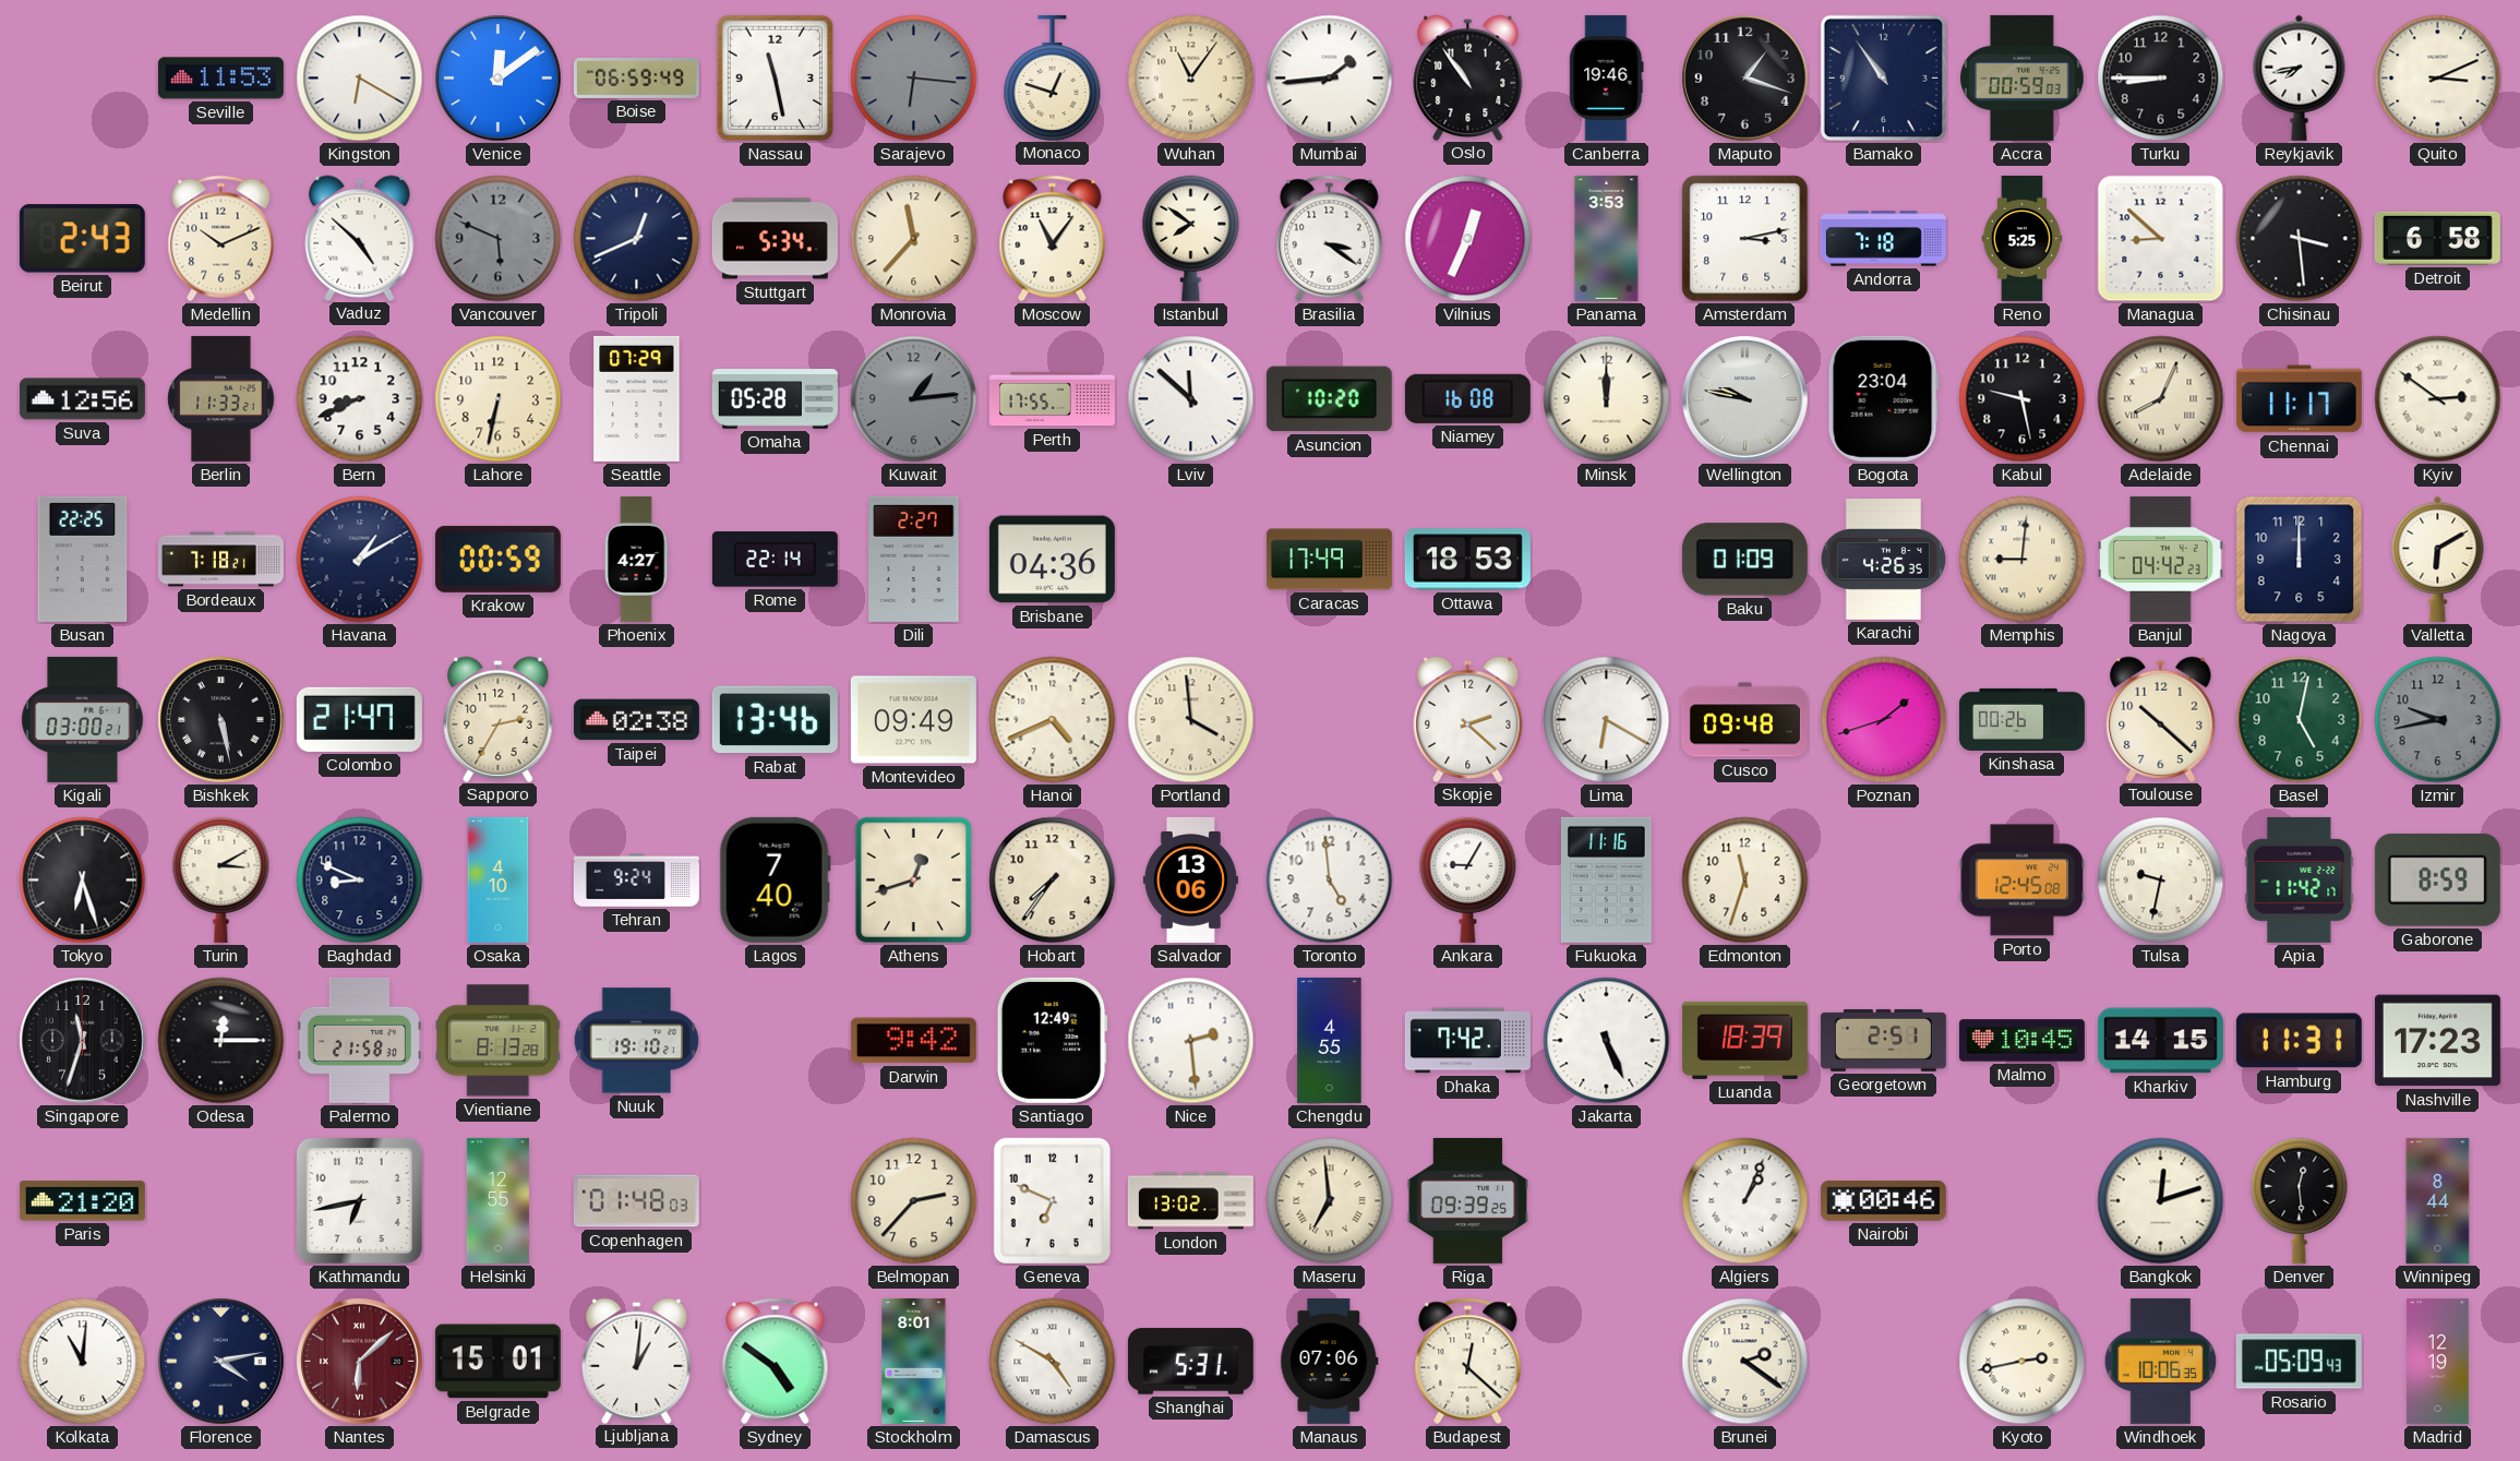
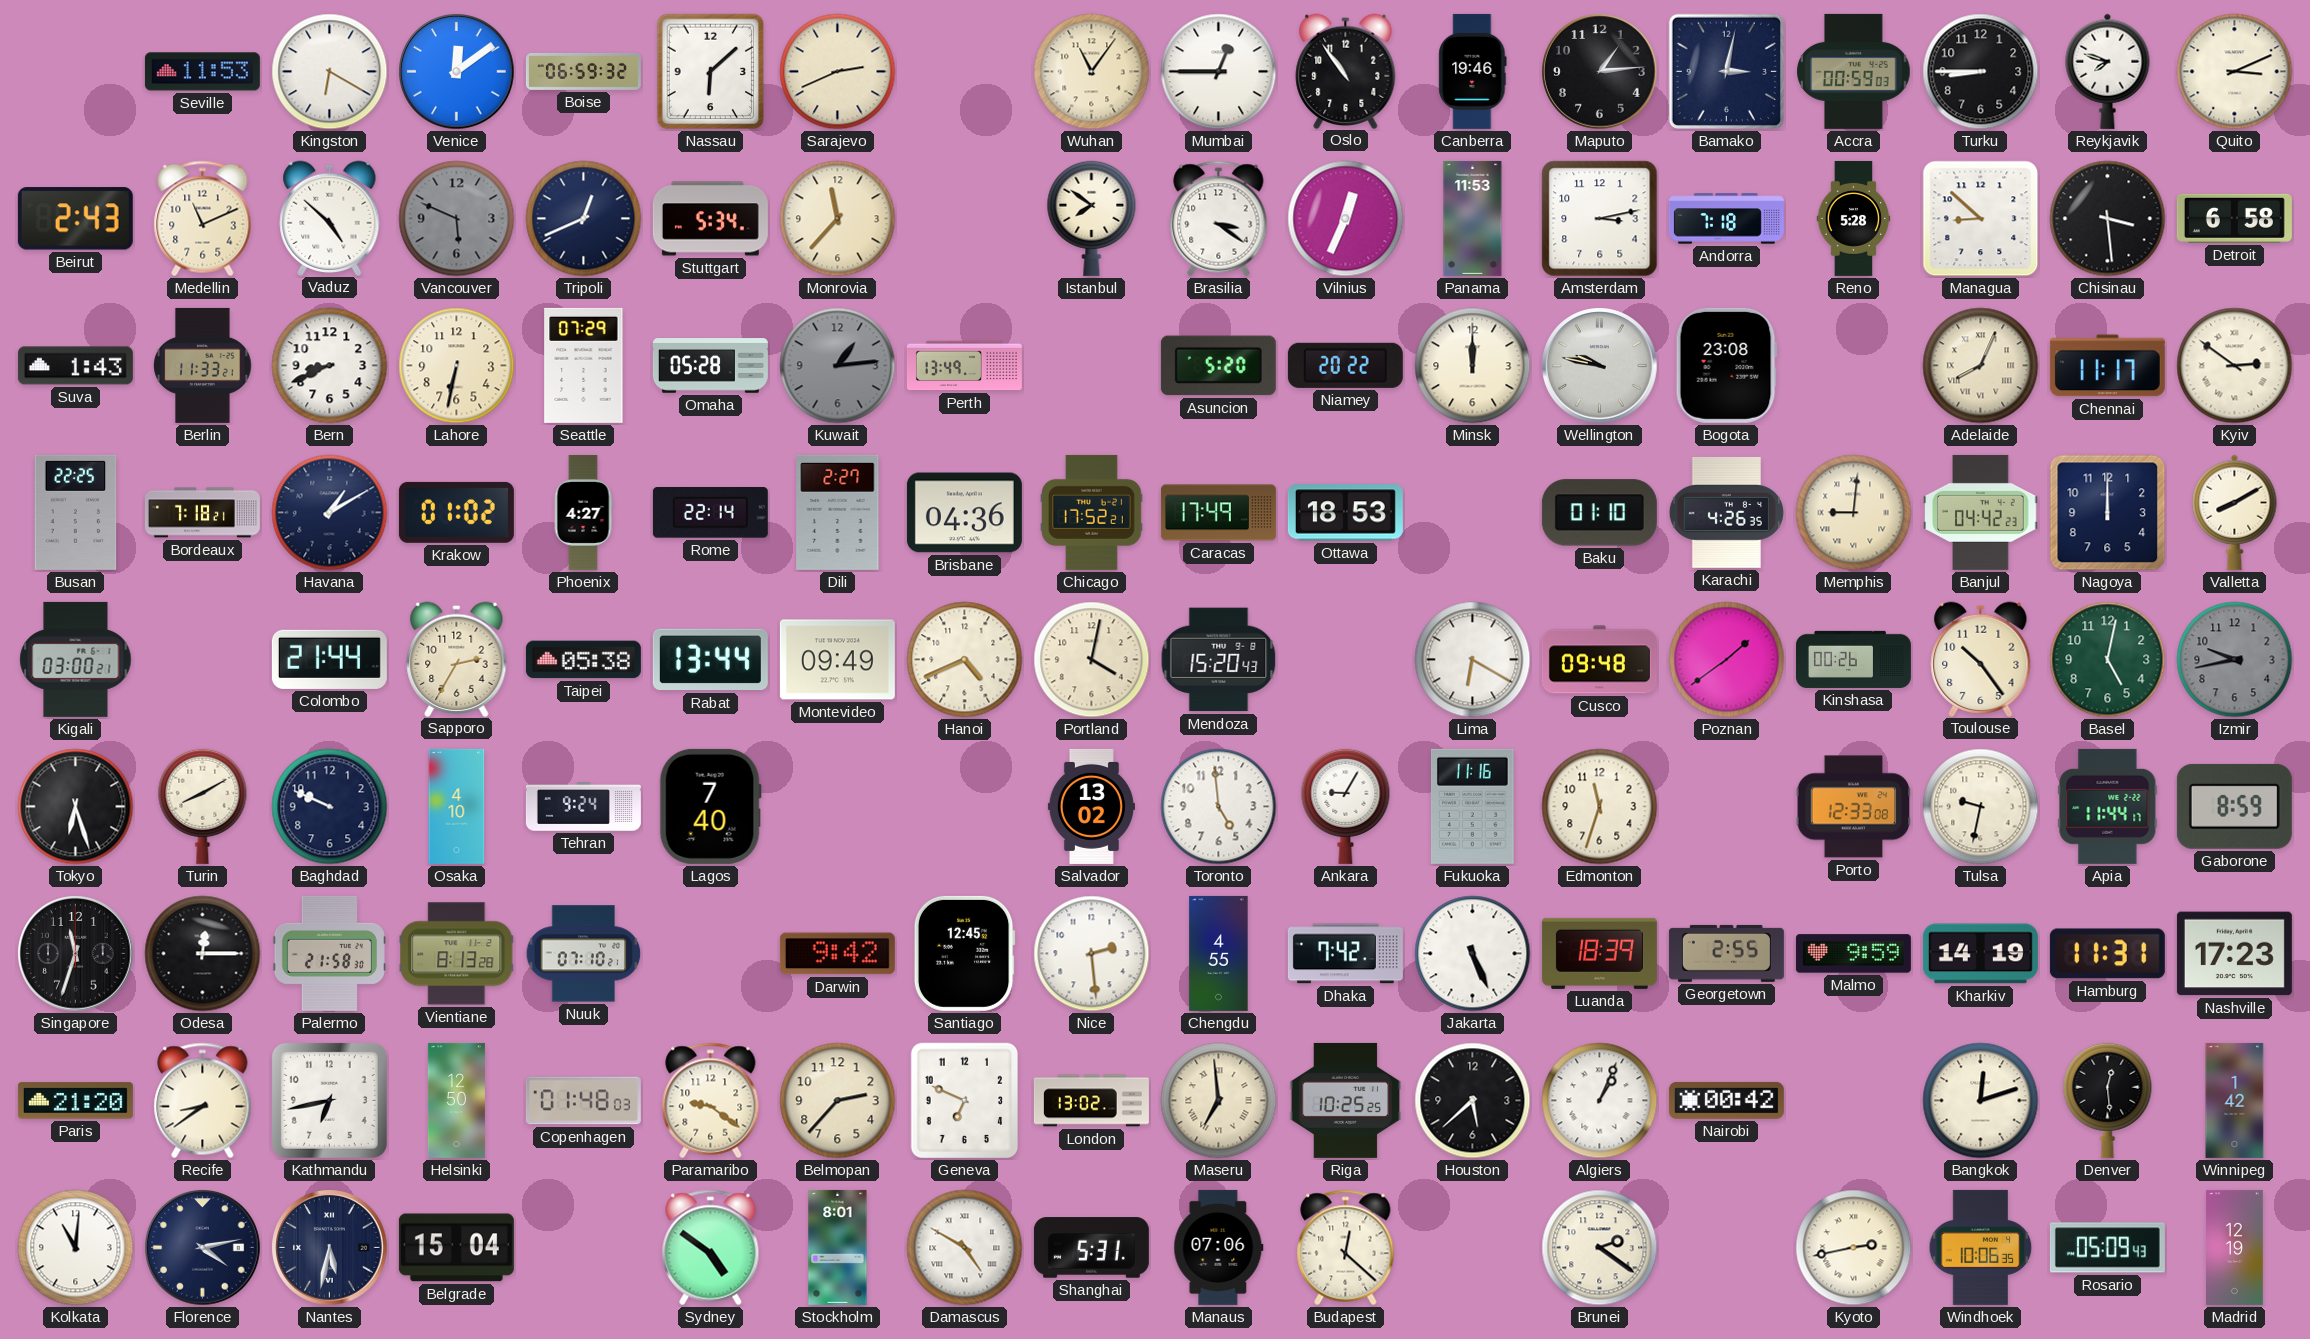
Boise: 06:59:49 -> 06:59:32 (583, 71)
Nassau: 11:28 -> 6:08 (711, 72)
Sarajevo: 6:16 -> 2:41 (838, 72)
Sarajevo dial: grey -> cream (838, 72)
Monaco: 12:48 -> none (1053, 77)
Mumbai: 1:44 -> 12:45 (1219, 72)
Maputo: 1:18 -> 1:14 (1600, 72)
Bamako: 10:54 -> 3:02 (1726, 71)
Reykjavik: 7:43 -> 7:48 (2108, 71)
Medellin: 10:11 -> 11:11 (203, 219)
Moscow: 11:06 -> none (1053, 239)
Panama: 3:53 -> 11:53 (1473, 218)
Reno: 5:25 -> 5:28 (1854, 218)
Suva: 12:56 -> 1:43 (75, 366)
Perth: 17:55 -> 13:49 (964, 366)
Lviv: 11:52 -> none (1191, 399)
Asuncion: 10:20 -> 5:20 (1218, 366)
Niamey: 16:08 -> 20:22 (1345, 365)
Bogota: 23:04 -> 23:08 (1726, 365)
Kabul: 9:28 -> none (2023, 399)
Krakow: 00:59 -> 01:02 (456, 512)
Chicago: none -> 17:52 (1092, 512)
Baku: 01:09 -> 01:10 (1599, 513)
Valletta: 6:10 -> 8:10 (2235, 512)
Bishkek: 5:28 -> none (221, 720)
Colombo: 21:47 -> 21:44 (329, 659)
Taipei: 02:38 -> 05:38 (583, 660)
Rabat: 13:46 -> 13:44 (710, 660)
Portland: 3:59 -> 4:02 (1092, 660)
Mendoza: none -> 15:20 (1219, 660)
Skopje: 2:22 -> none (1468, 719)
Poznan: 1:42 -> 1:39 (1727, 660)
Toulouse: 10:22 -> 10:24 (1981, 659)
Turin: 3:10 -> 8:10 (203, 806)
Baghdad: 8:49 -> 9:49 (330, 807)
Athens: 12:42 -> none (914, 881)
Hobart: 7:36 -> none (1053, 881)
Salvador: 13:06 -> 13:02 (1091, 806)
Porto: 12:45 -> 12:33 (1854, 807)
Apia: 11:42 -> 11:44 (2108, 806)
Nuuk: 19:10 -> 07:10 (584, 954)
Santiago: 12:49 -> 12:45 (964, 953)
Georgetown: 2:51 -> 2:55 (1726, 953)
Malmo: 10:45 -> 9:59 (1853, 954)
Kharkiv: 14:15 -> 14:19 (1980, 954)
Recife: none -> 8:39 (203, 1101)
Helsinki: 12:55 -> 12:50 (456, 1100)
Paramaribo: none -> 9:21 (711, 1101)
Riga: 09:39 -> 10:25 (1345, 1100)
Houston: none -> 5:38 (1473, 1101)
Nairobi: 00:46 -> 00:42 (1726, 1100)
Winnipeg: 8:44 -> 1:42 (2235, 1100)
Nantes: 6:08 -> 5:32 (330, 1248)
Nantes dial: burgundy -> navy (330, 1248)
Belgrade: 15:01 -> 15:04 (456, 1248)
Ljubljana: 1:01 -> none (637, 1361)
